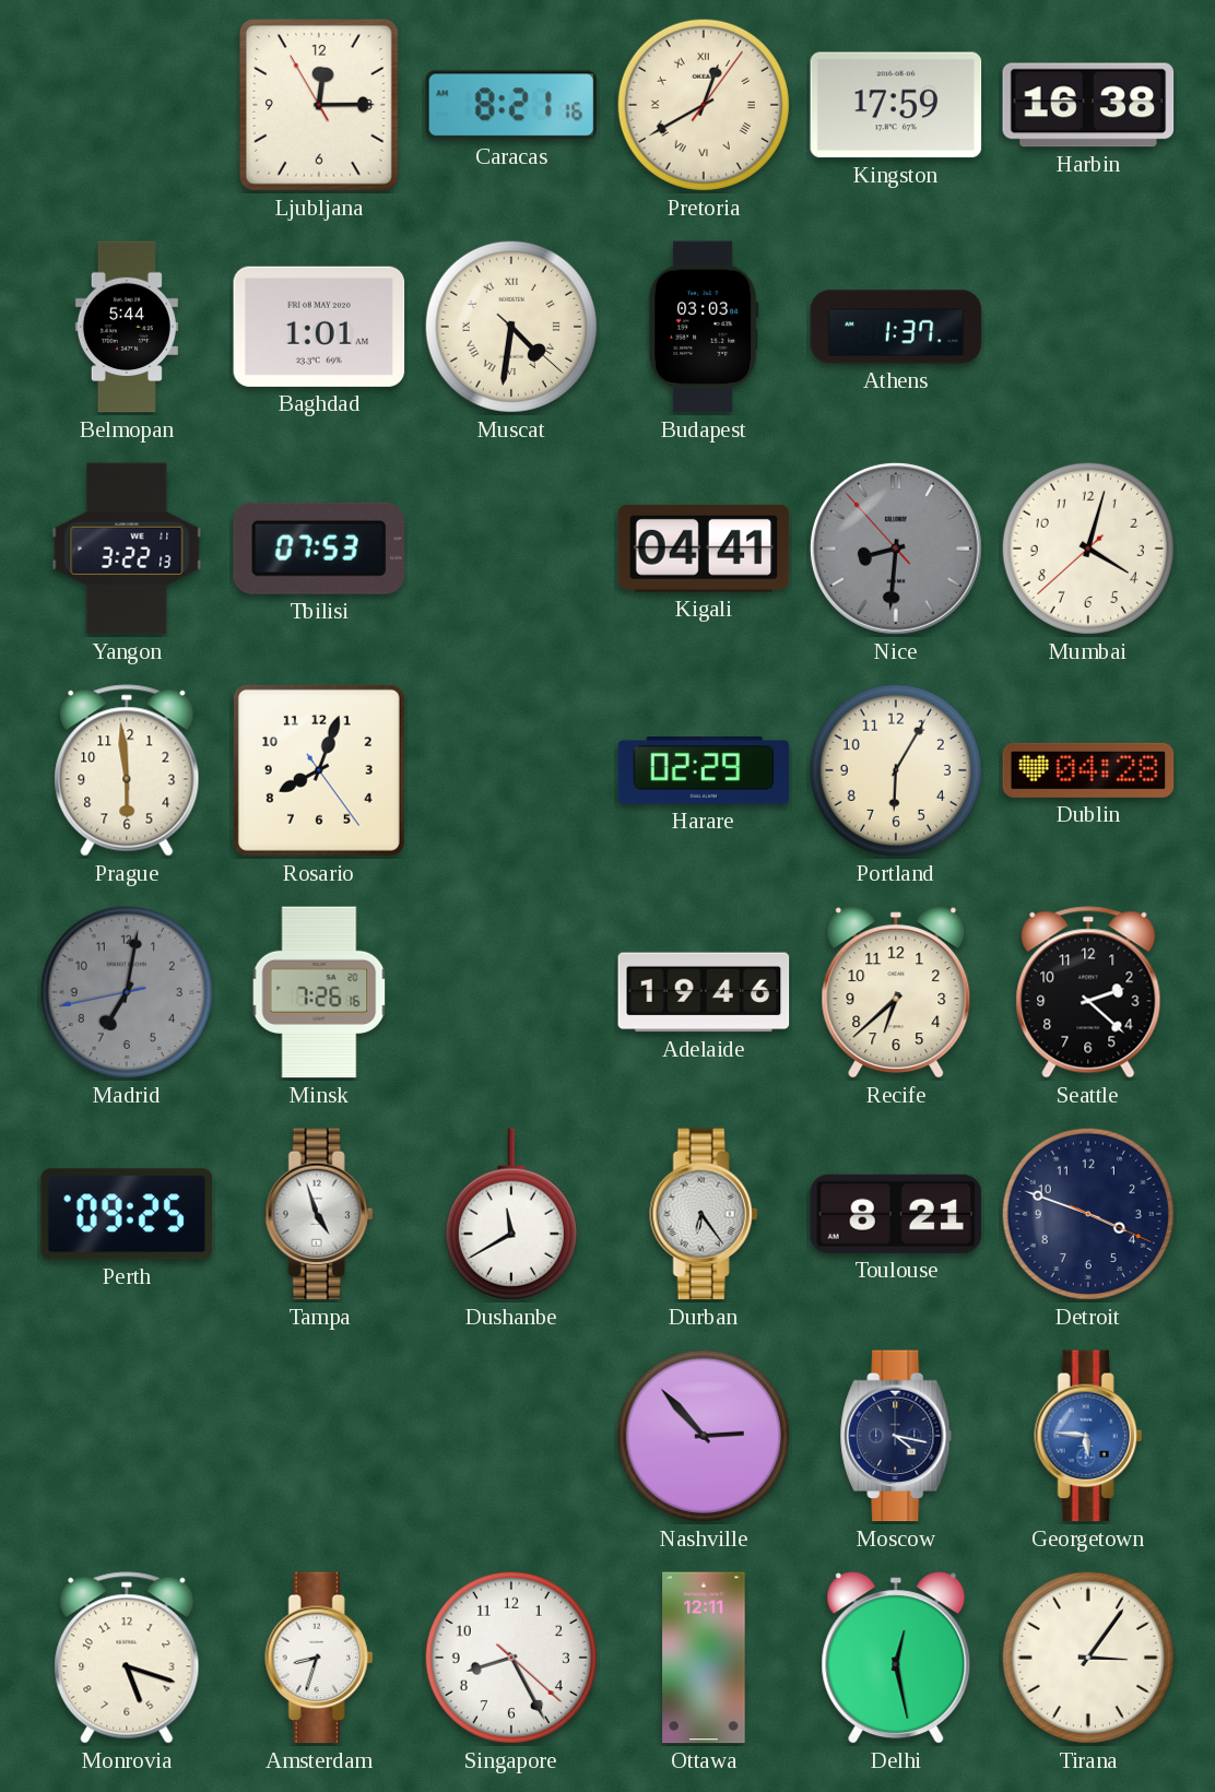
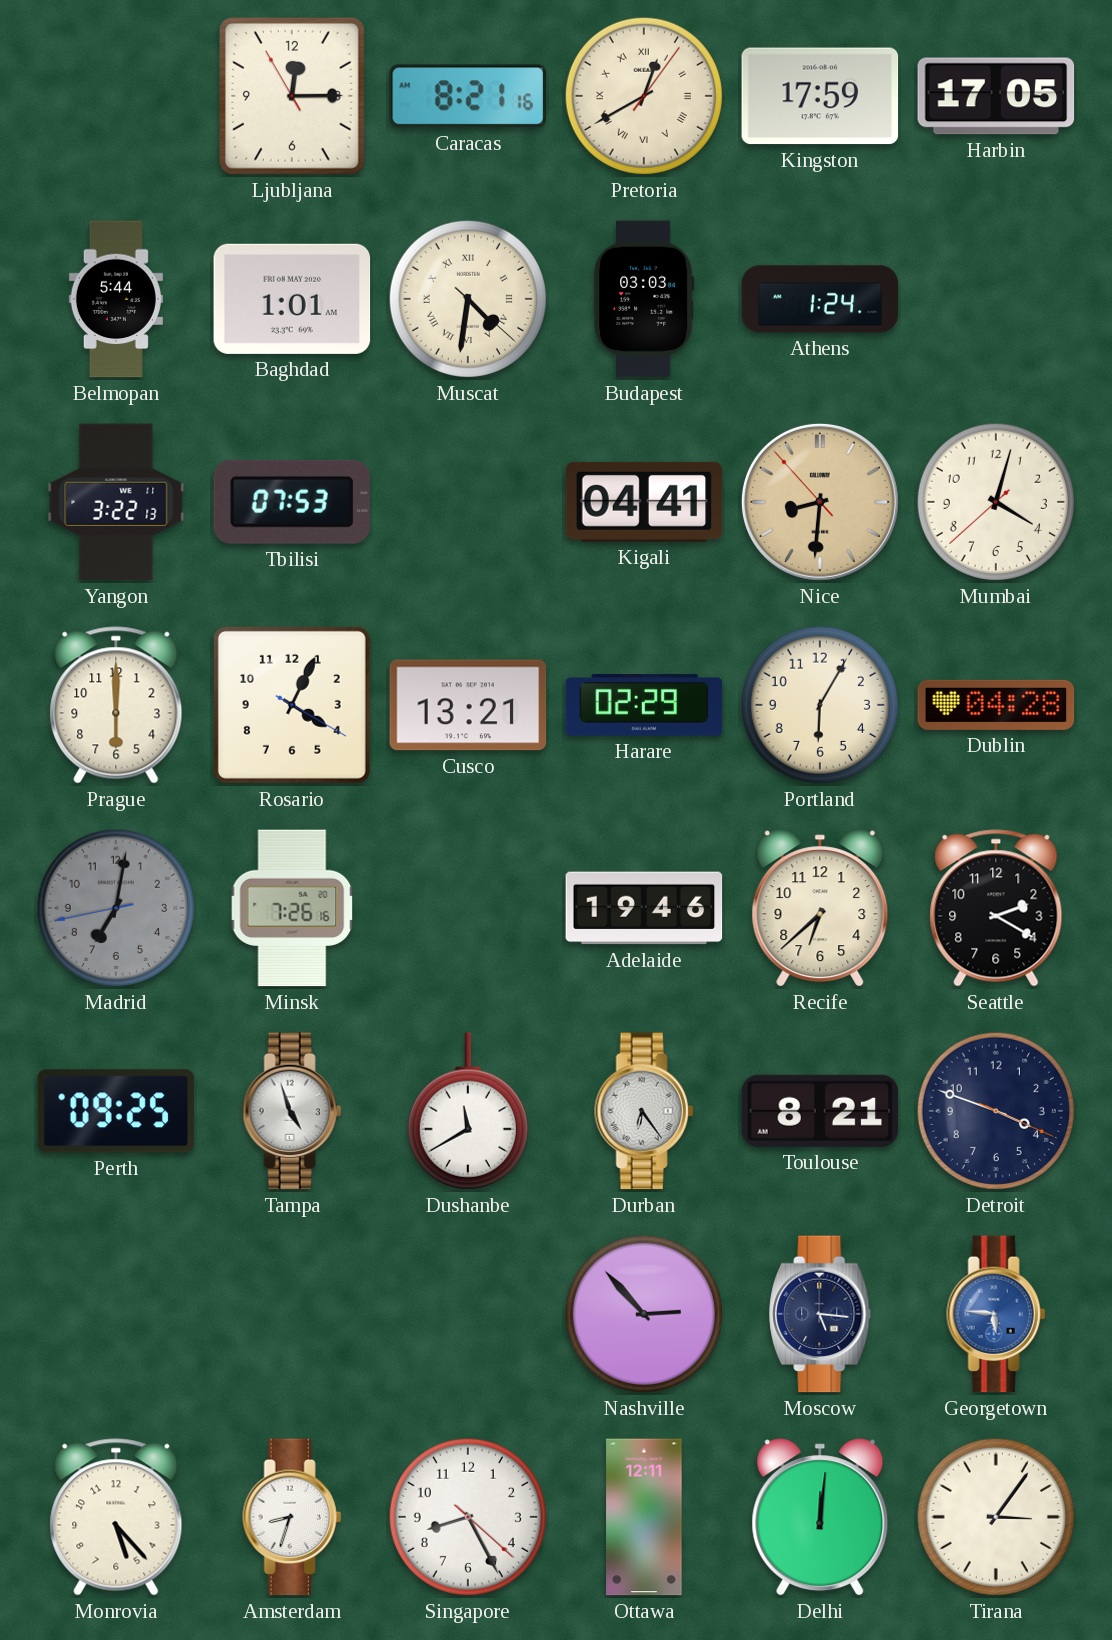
Harbin: 16:38 -> 17:05 (996, 96)
Athens: 1:37 -> 1:24 (820, 299)
Nice dial: grey -> champagne (820, 502)
Prague: 5:59 -> 6:00 (116, 705)
Rosario: 8:03 -> 4:04 (292, 705)
Cusco: none -> 13:21 (468, 705)
Seattle: 2:22 -> 2:20 (996, 908)
Moscow: 4:17 -> 5:16 (821, 1314)
Monrovia: 5:18 -> 5:23 (116, 1517)
Delhi: 12:28 -> 12:01 (820, 1517)
